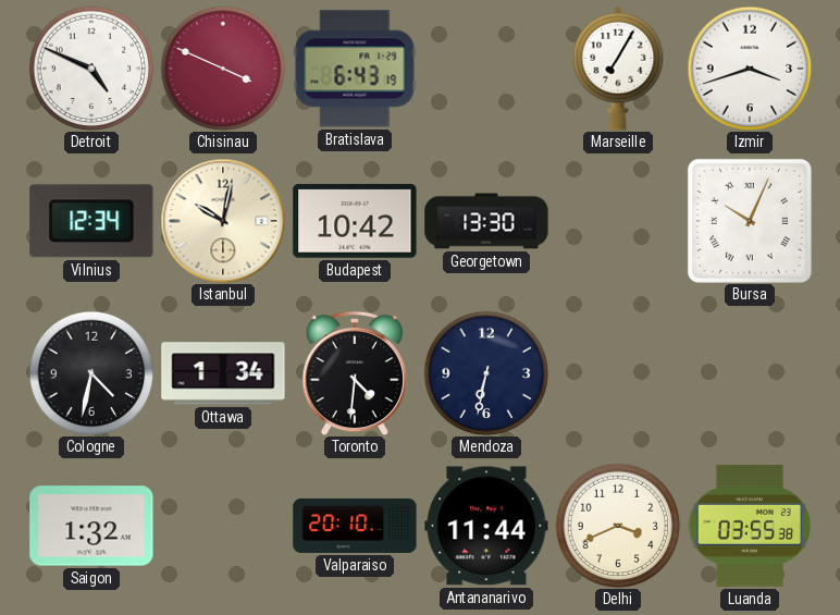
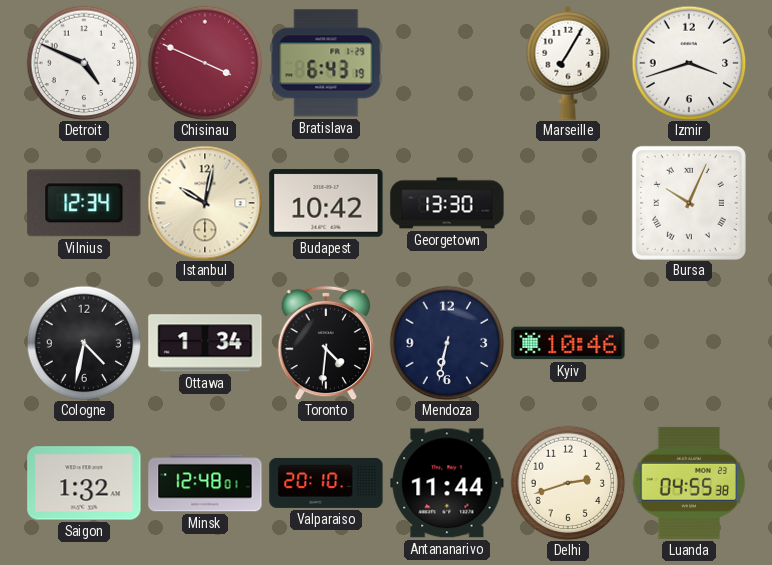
Kyiv: none -> 10:46 (568, 343)
Minsk: none -> 12:48 (205, 483)
Delhi: 3:41 -> 2:42 (568, 483)
Luanda: 03:55 -> 04:55 (689, 483)
